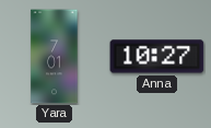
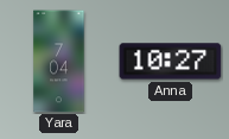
Yara: 7:01 -> 7:04 (59, 62)
